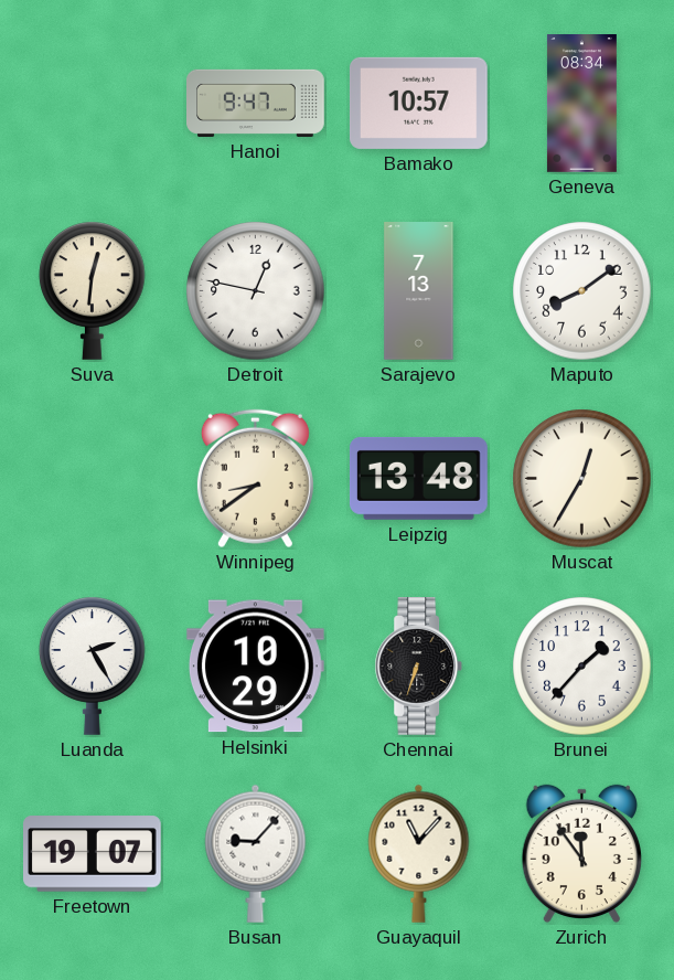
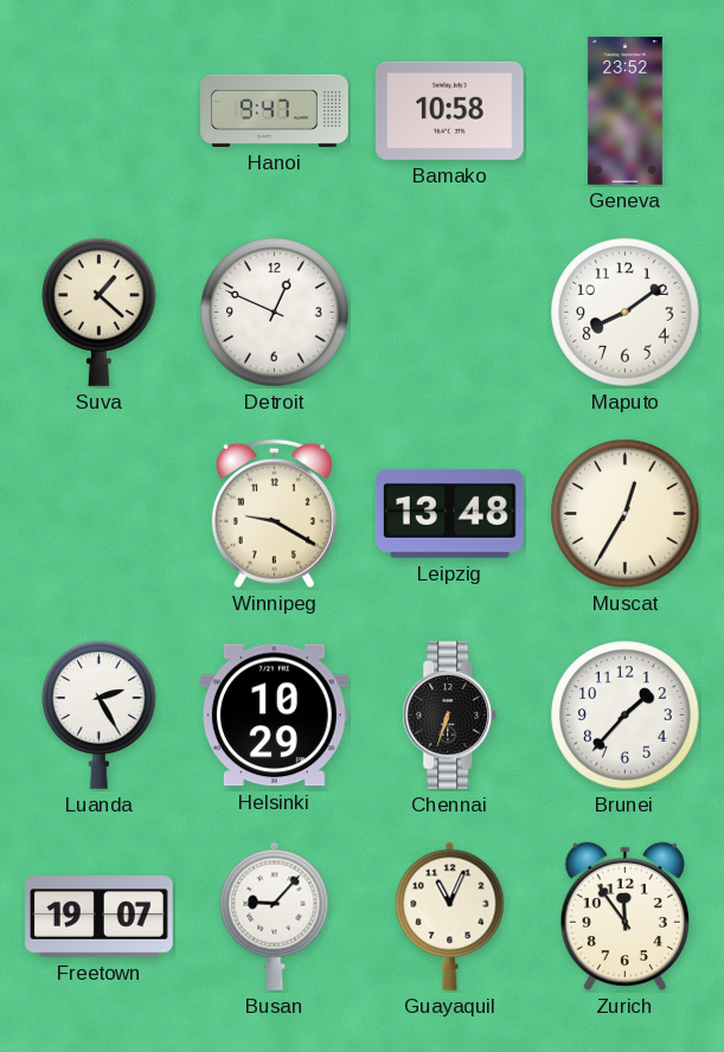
Bamako: 10:57 -> 10:58 (449, 110)
Geneva: 08:34 -> 23:52 (624, 111)
Suva: 12:31 -> 1:22 (100, 312)
Detroit: 12:47 -> 12:49 (275, 313)
Sarajevo: 7:13 -> none (419, 291)
Winnipeg: 8:39 -> 9:20 (274, 514)
Guayaquil: 11:07 -> 11:04 (450, 916)
